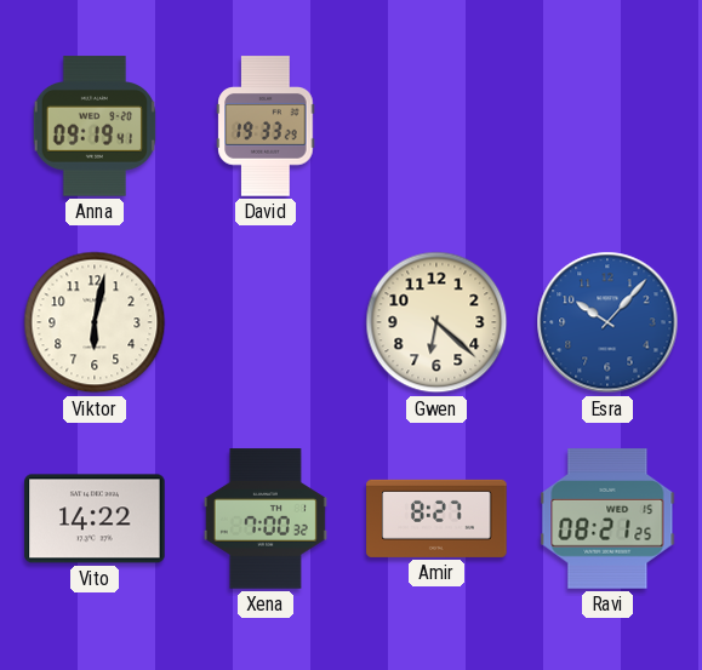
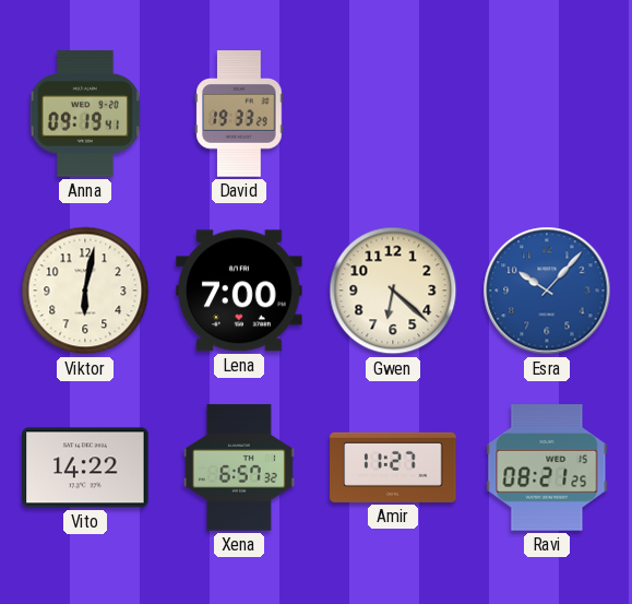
Lena: none -> 7:00 (239, 291)
Xena: 7:00 -> 6:57 (239, 467)
Amir: 8:27 -> 11:27 (393, 467)
